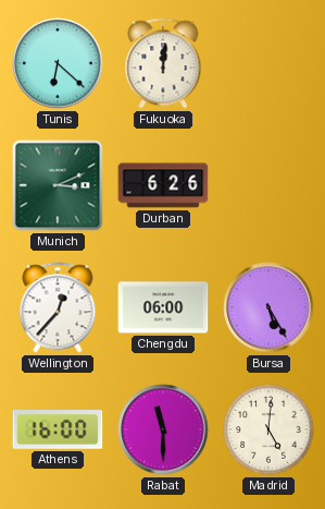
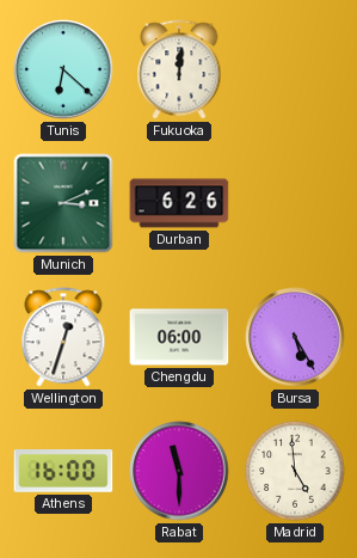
Wellington: 12:37 -> 12:33 (63, 337)
Madrid: 5:01 -> 4:59 (295, 471)
